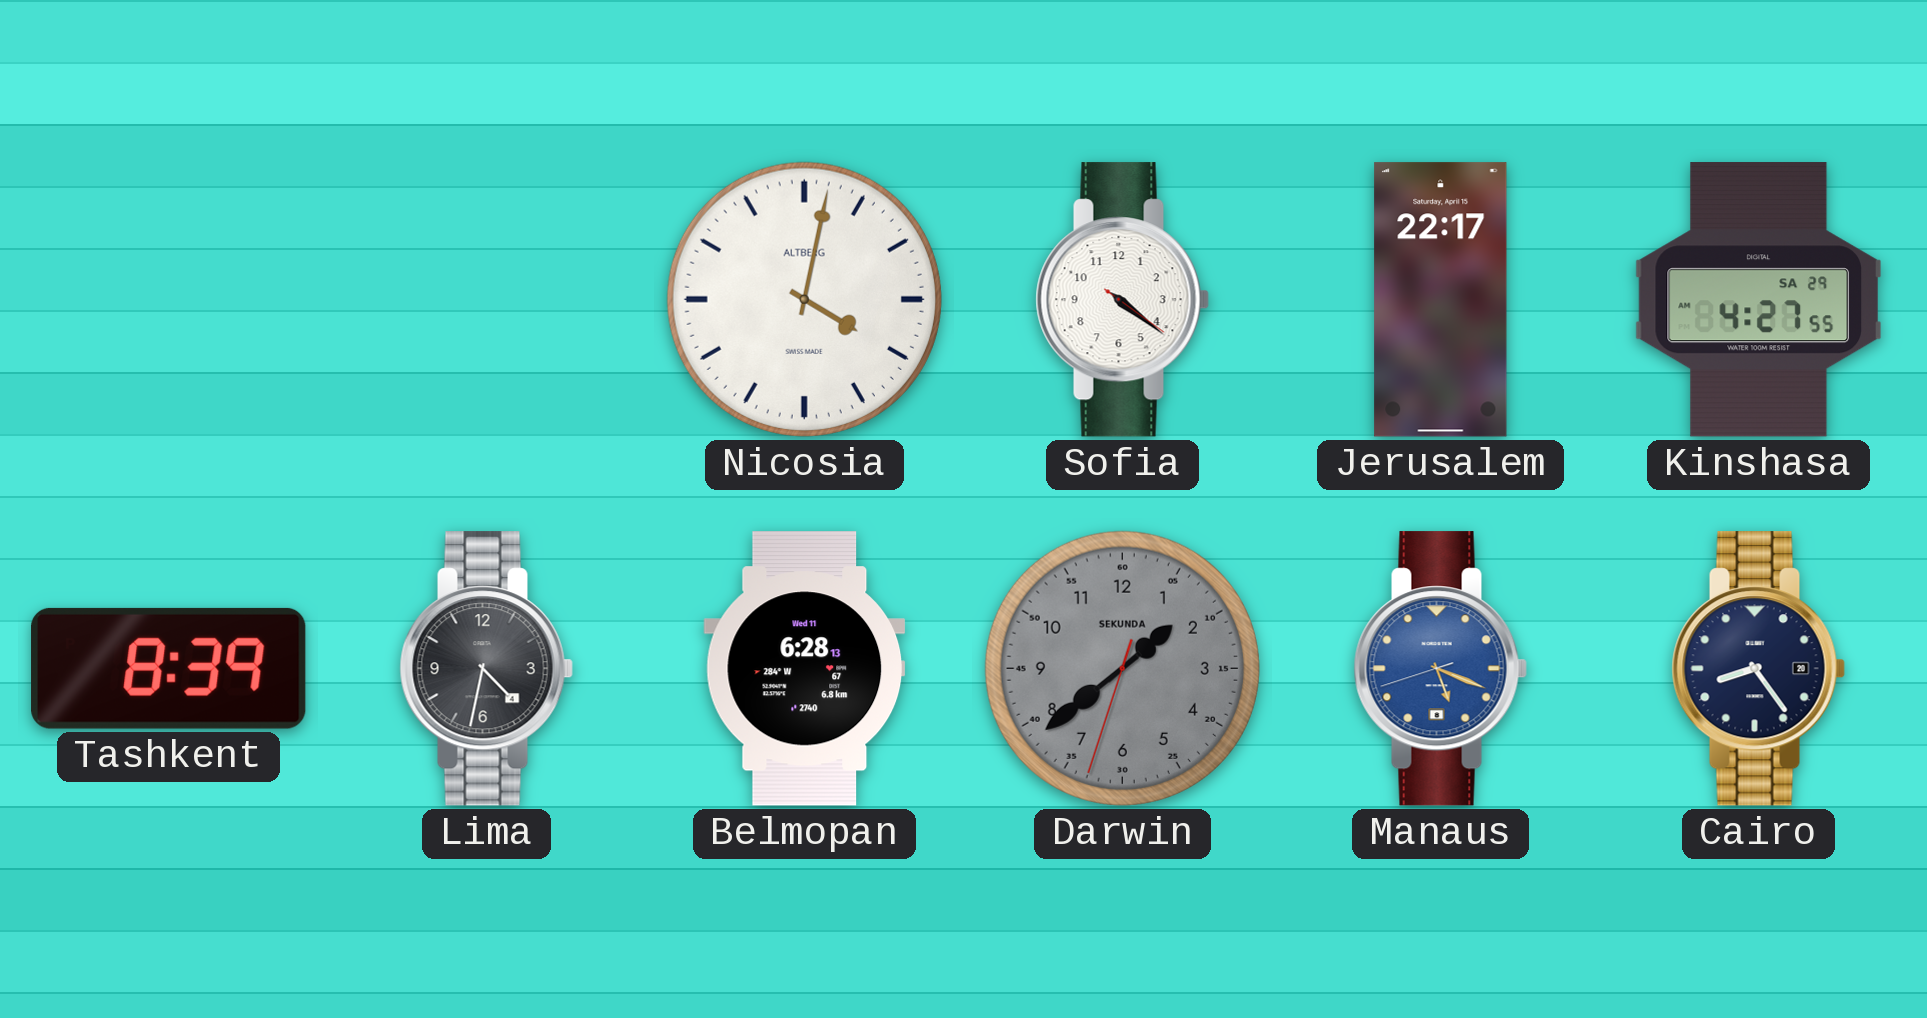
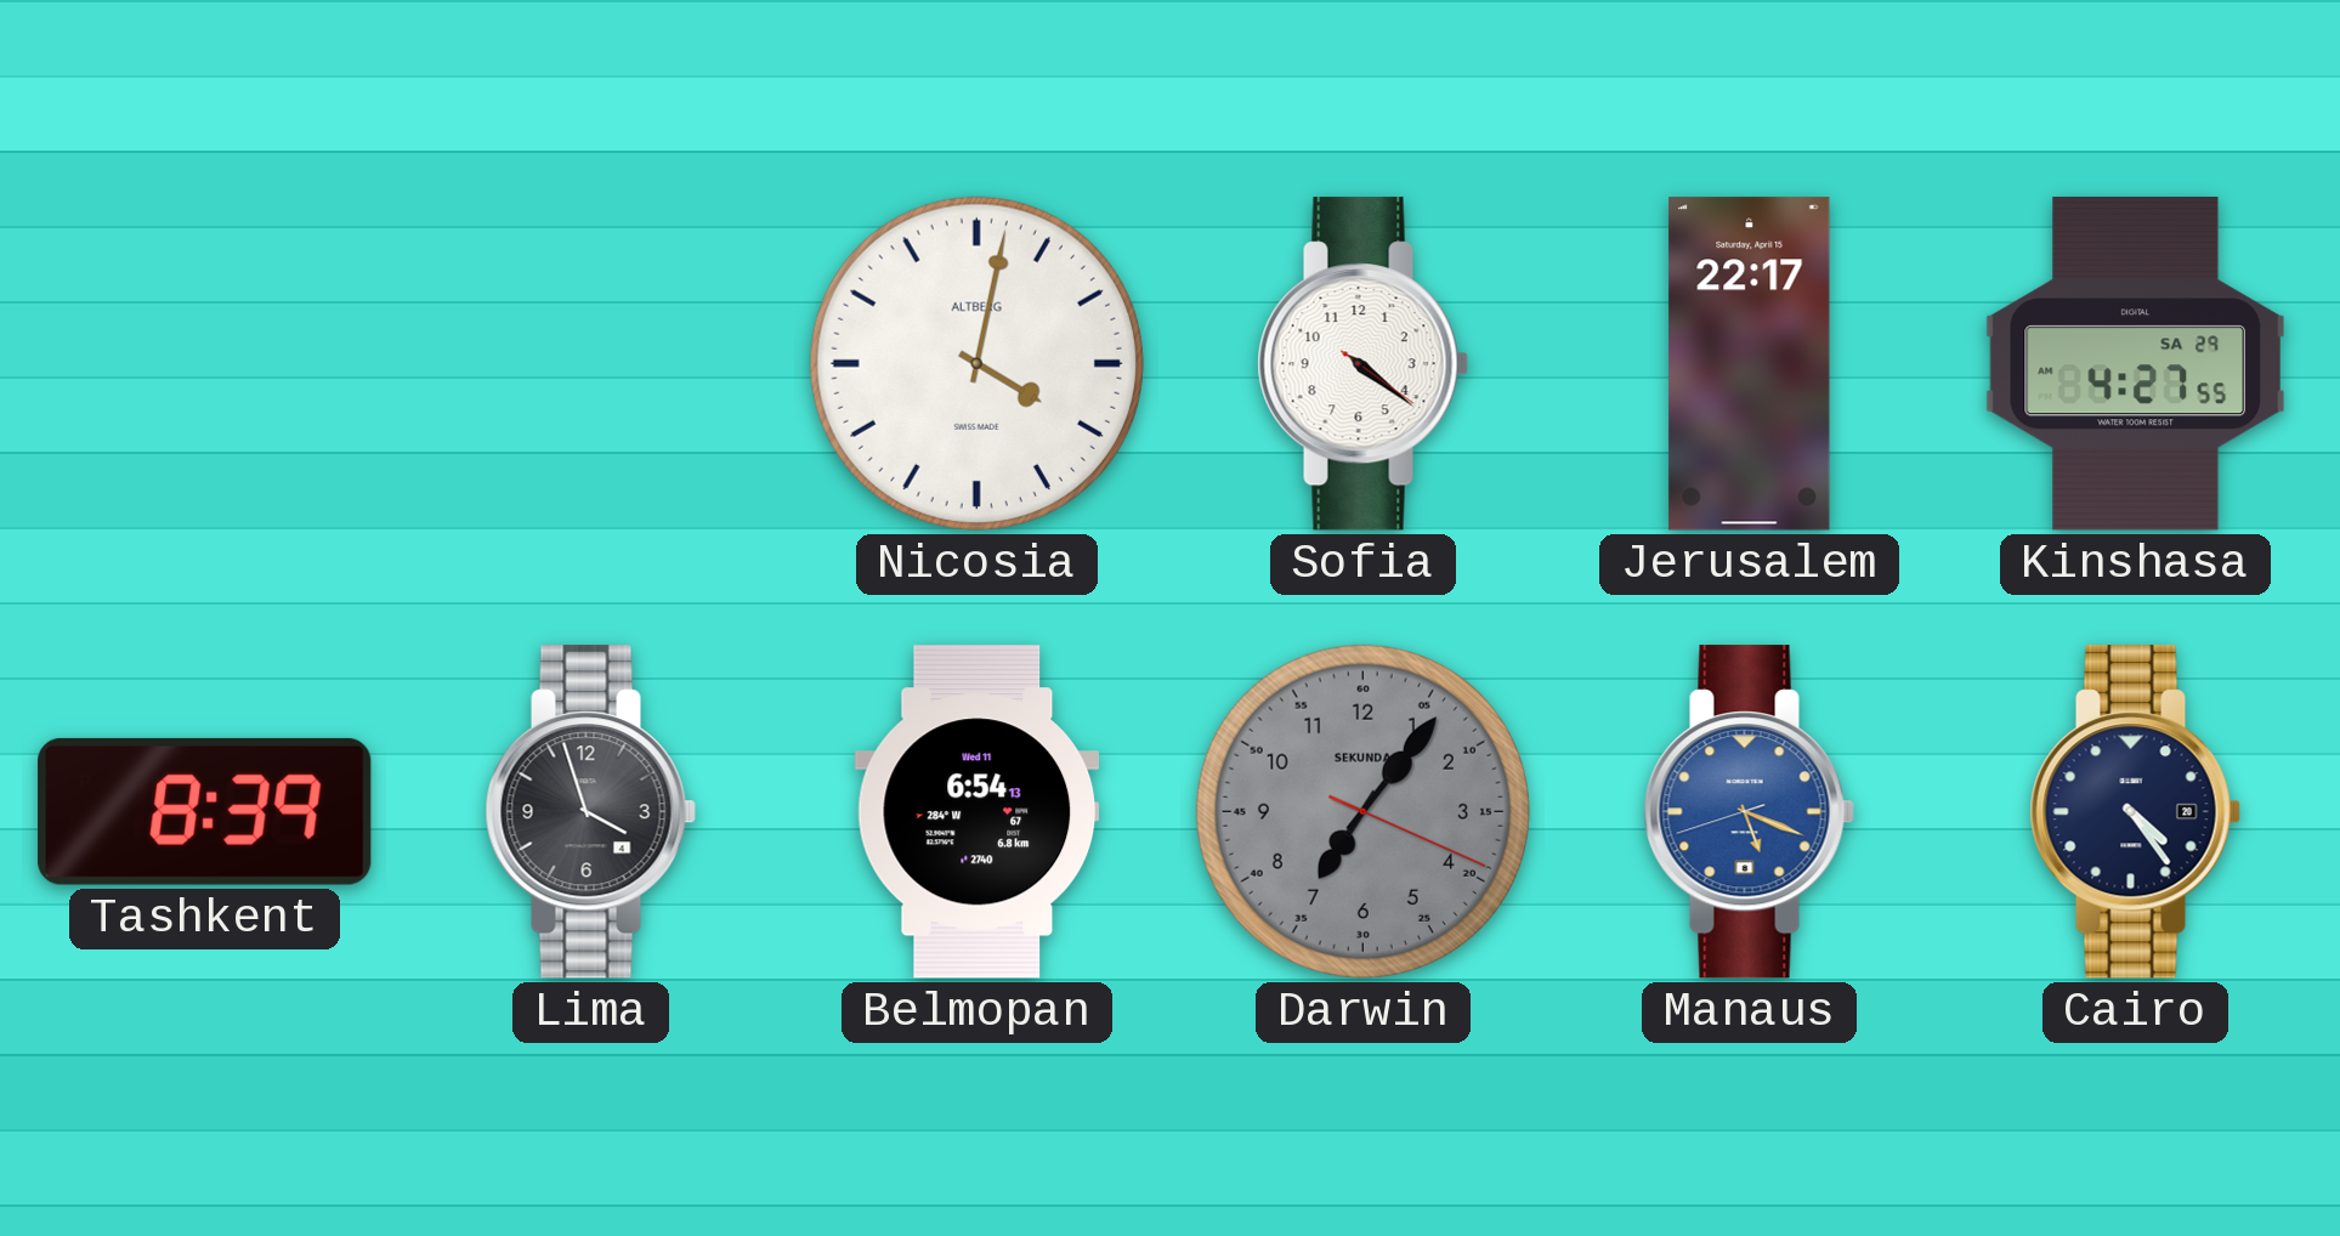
Lima: 4:32 -> 3:57 (590, 812)
Belmopan: 6:28 -> 6:54 (978, 812)
Darwin: 1:38 -> 7:06 (1362, 811)
Cairo: 8:24 -> 4:24 (2135, 812)
